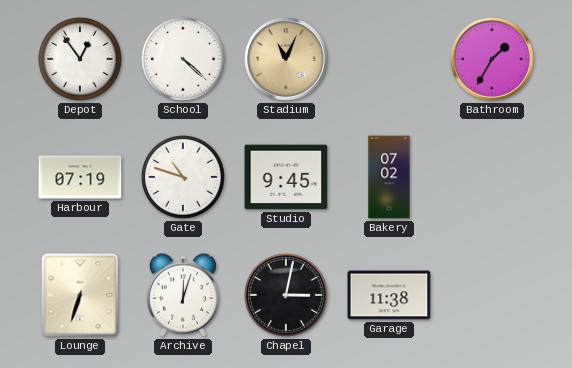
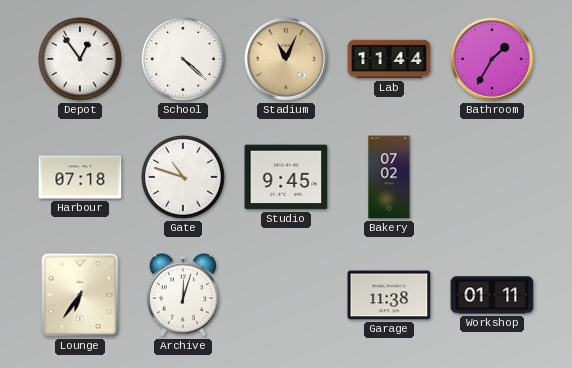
Lab: none -> 11:44 (389, 59)
Harbour: 07:19 -> 07:18 (80, 177)
Lounge: 6:33 -> 6:36 (80, 295)
Chapel: 3:02 -> none (286, 295)
Workshop: none -> 01:11 (492, 295)
